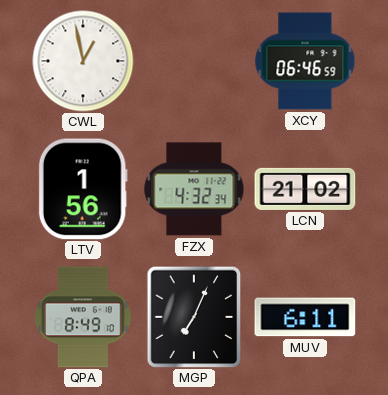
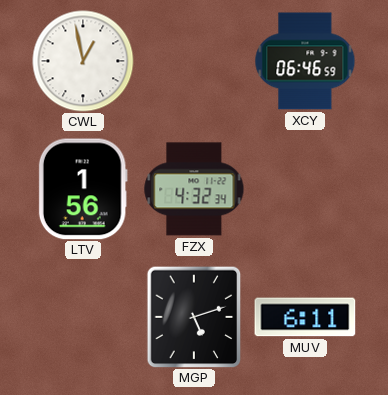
LCN: 21:02 -> none (305, 189)
QPA: 8:49 -> none (83, 317)
MGP: 7:04 -> 5:12 (194, 317)
